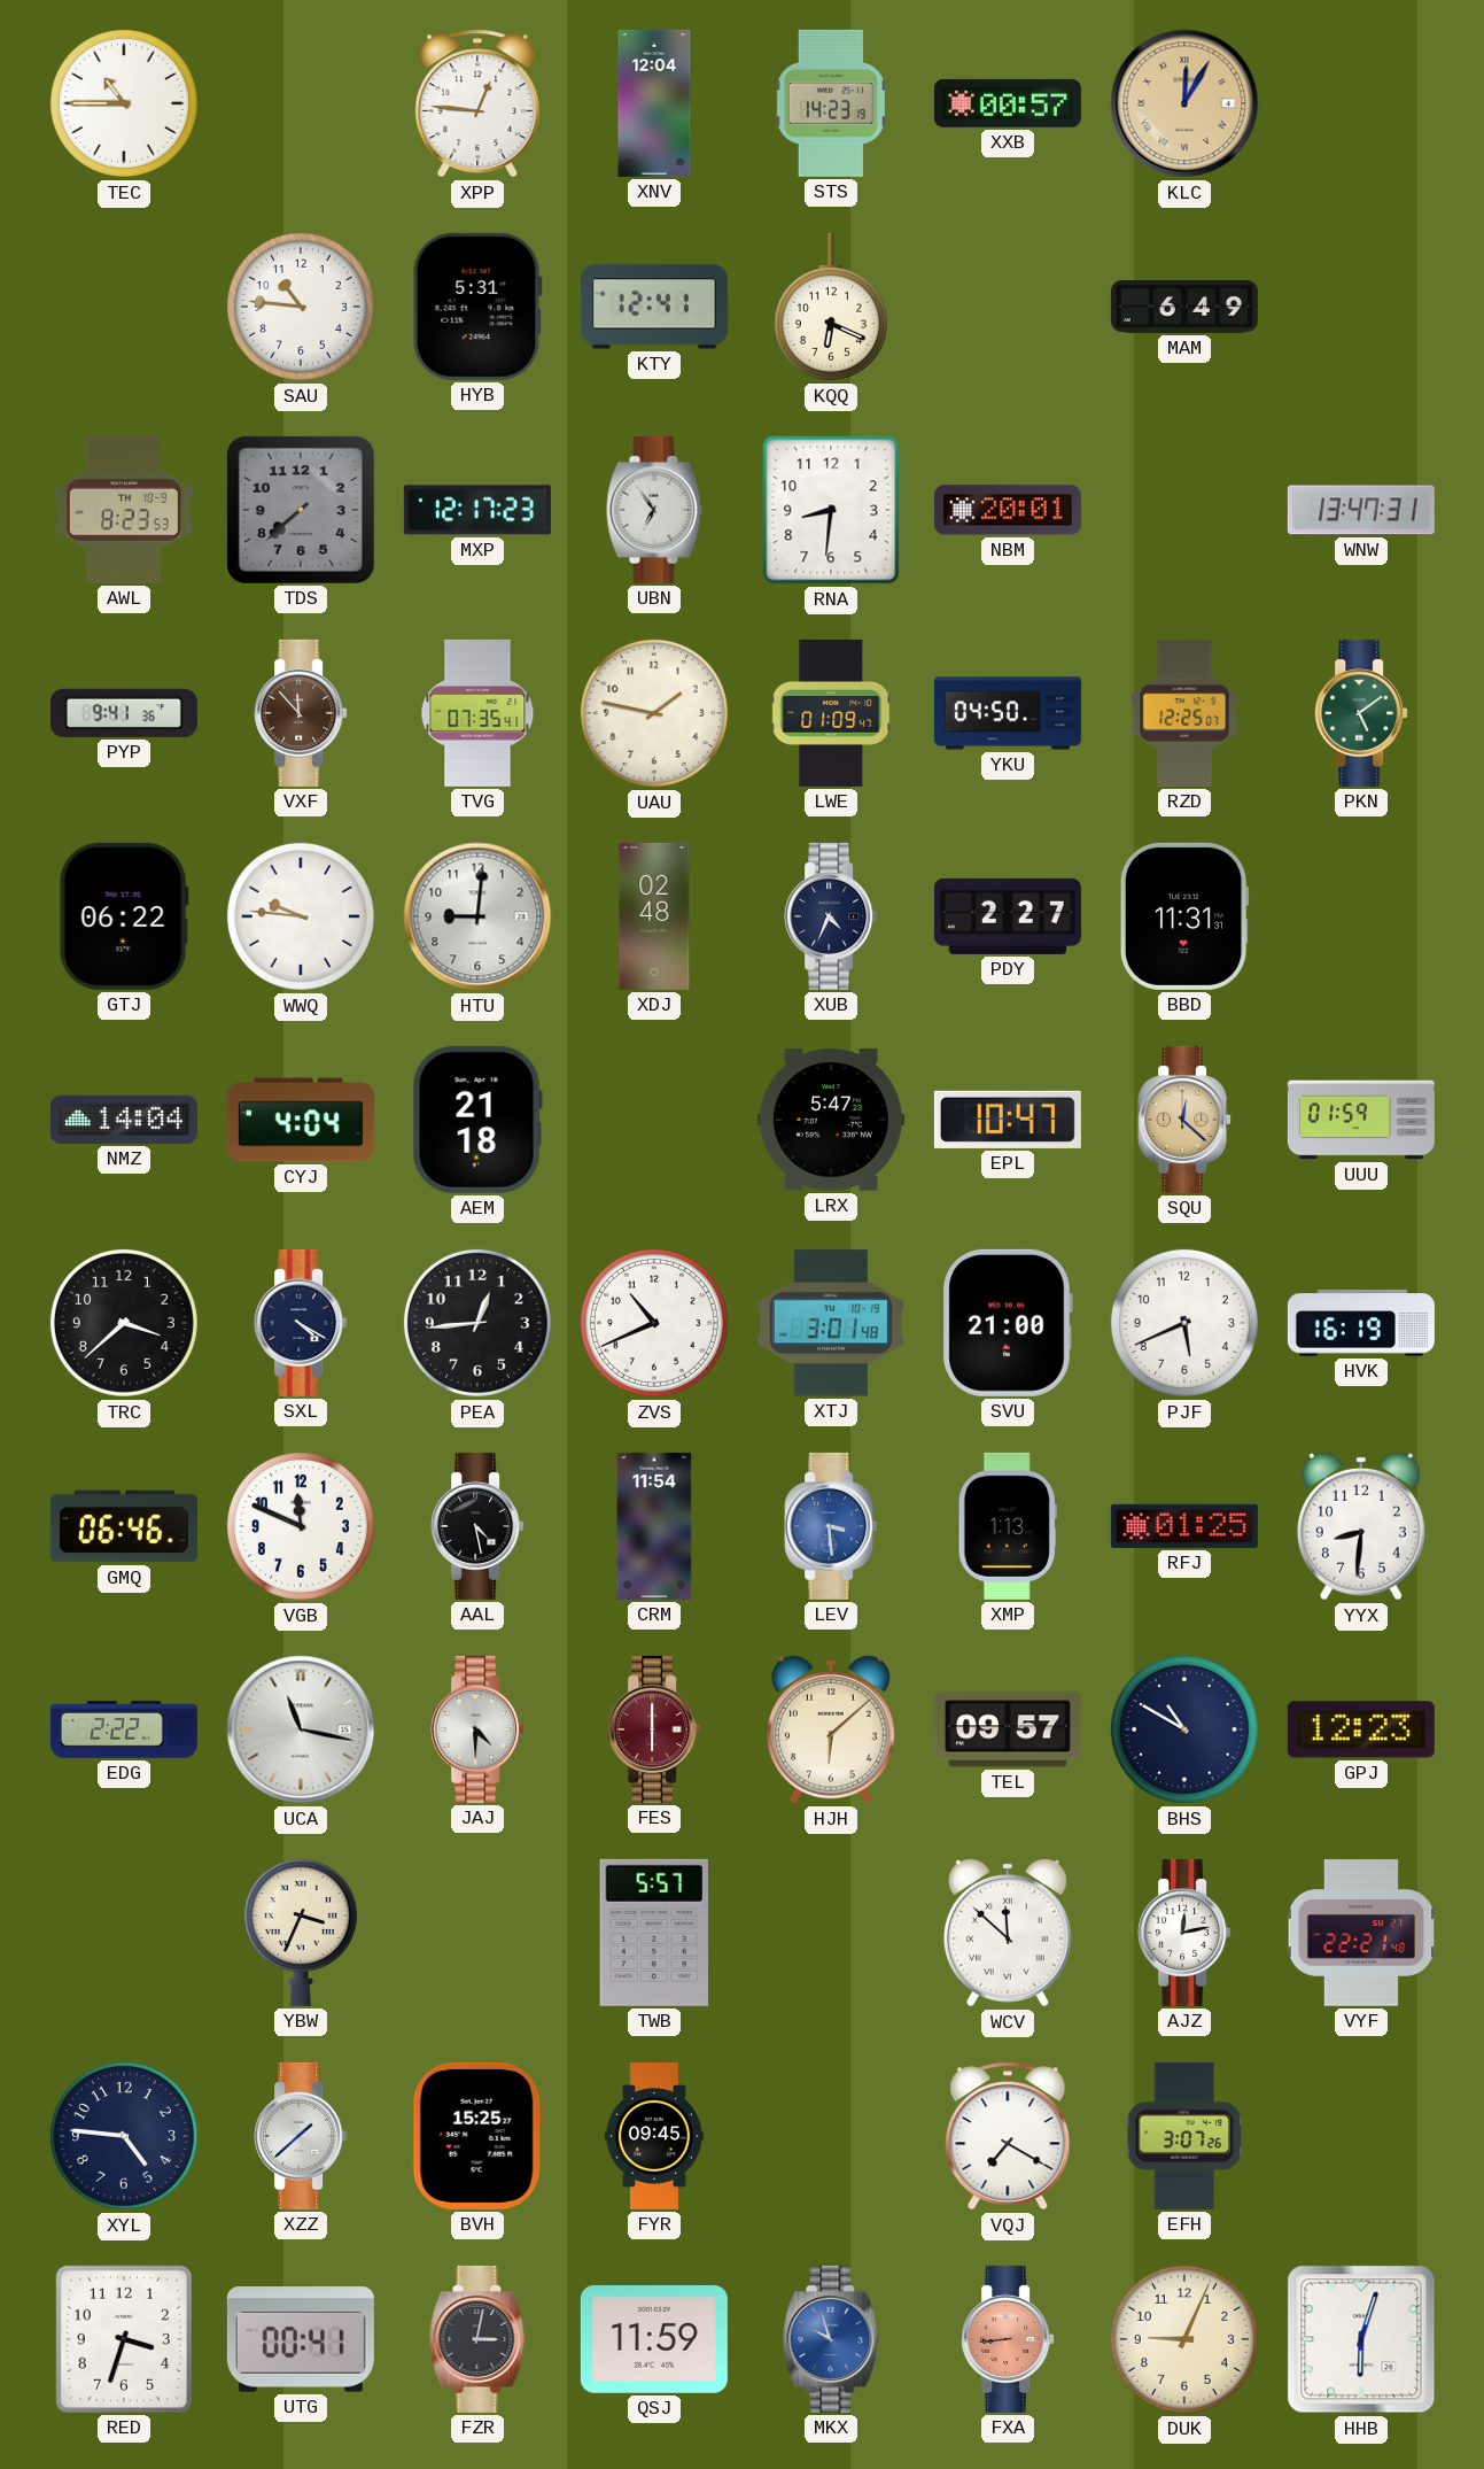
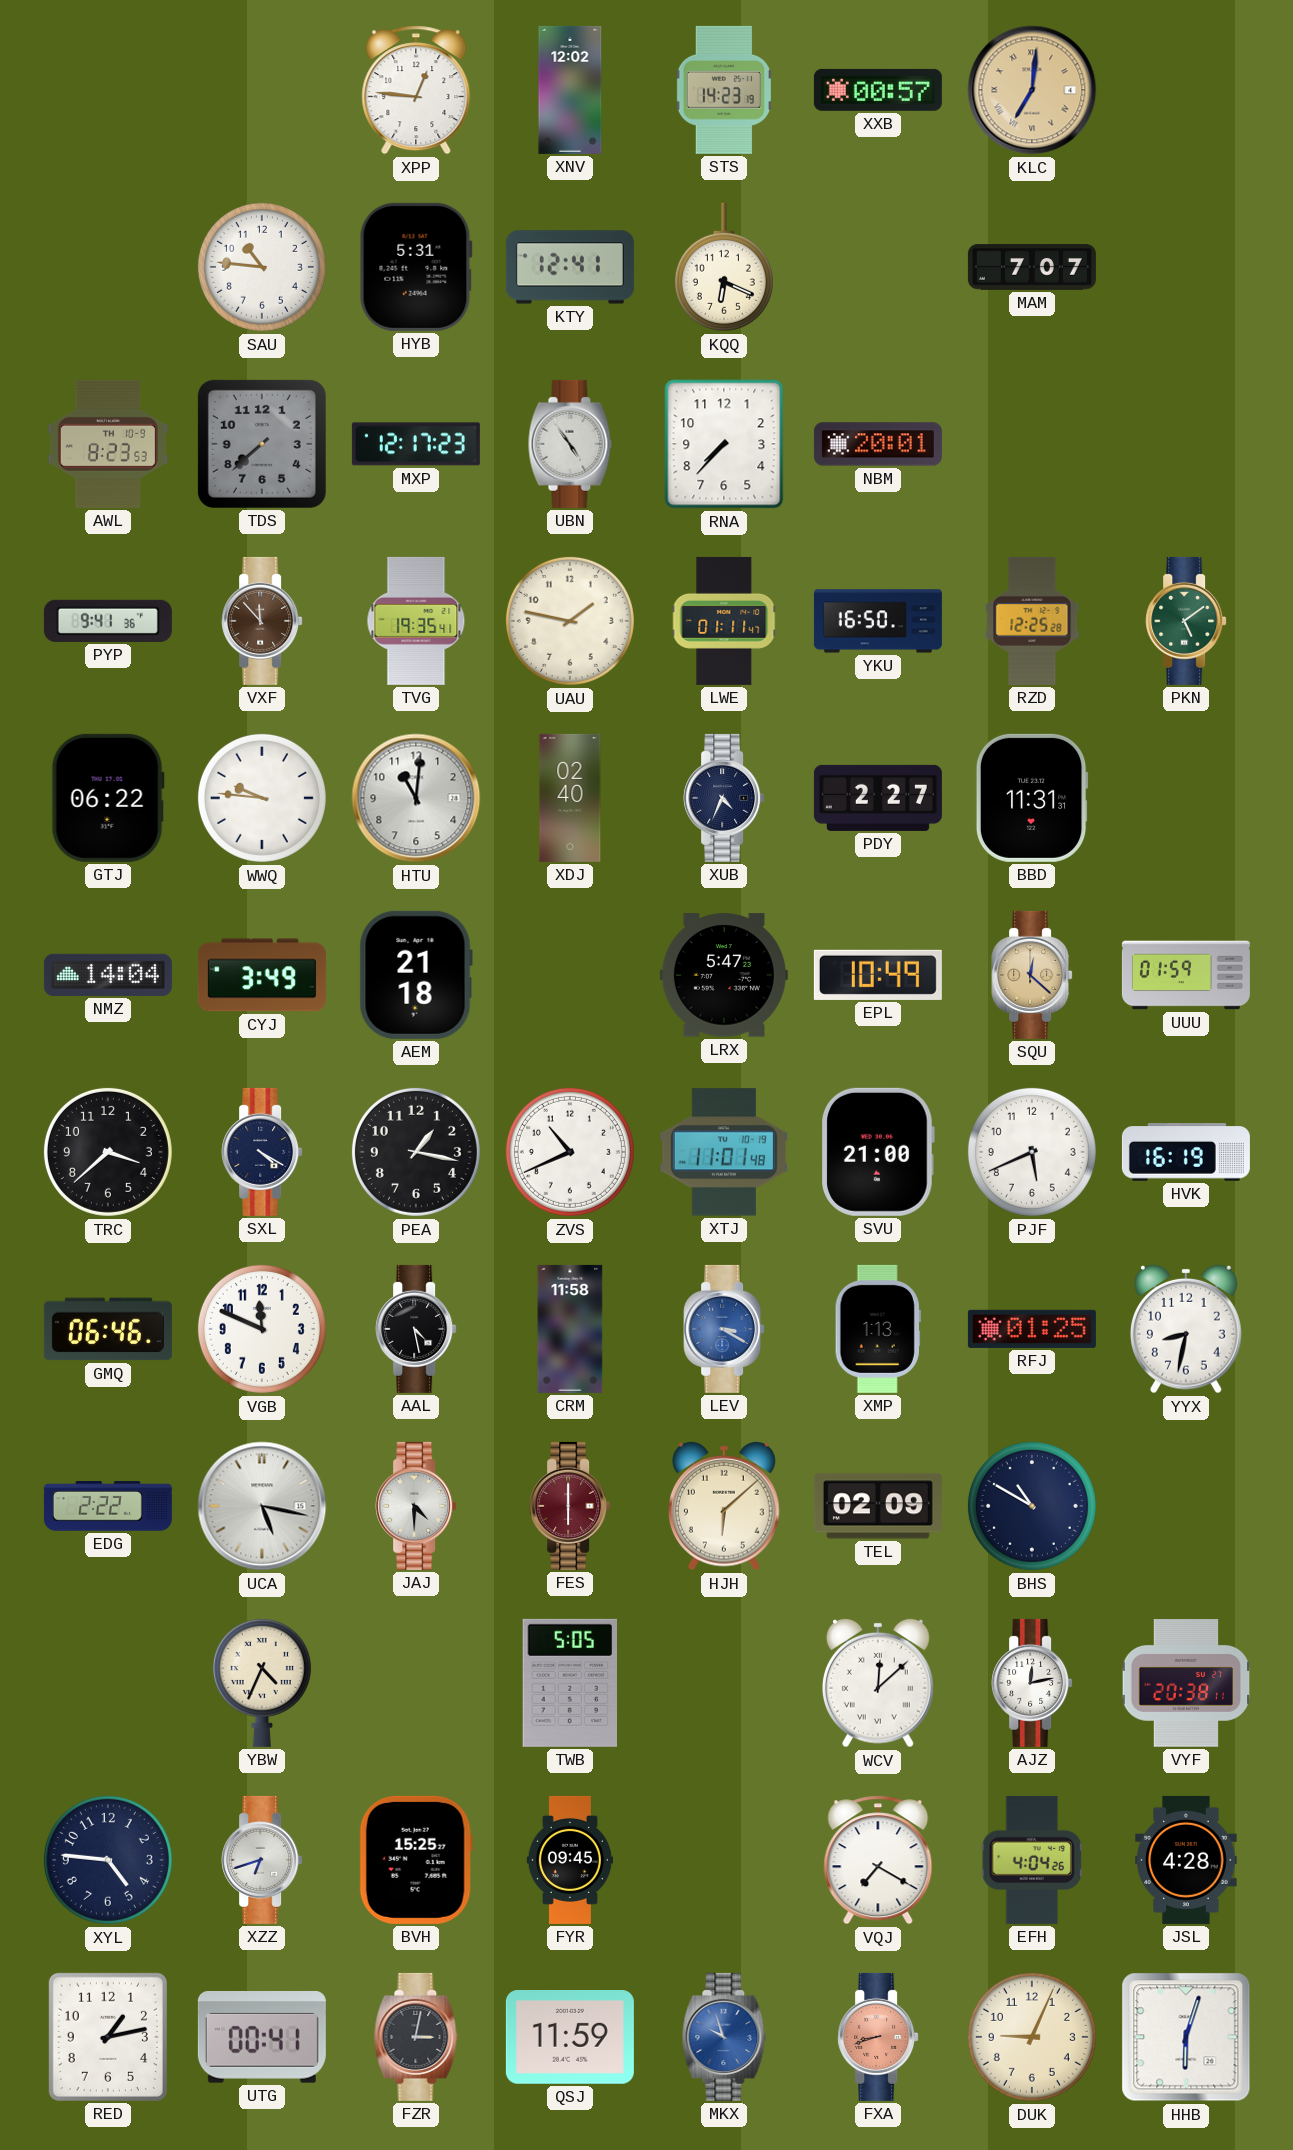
TEC: 10:45 -> none (124, 103)
XNV: 12:04 -> 12:02 (570, 90)
KLC: 12:05 -> 7:01 (1032, 90)
MAM: 6:49 -> 7:07 (1032, 267)
UBN: 6:54 -> 4:54 (570, 444)
RNA: 8:31 -> 7:37 (724, 444)
WNW: 13:47 -> none (1361, 510)
TVG: 07:35 -> 19:35 (416, 621)
LWE: 01:09 -> 01:11 (724, 621)
YKU: 04:50 -> 16:50 (878, 621)
RZD: 12:25:07 -> 12:25:28 (1032, 621)
HTU: 9:01 -> 11:01 (416, 798)
XDJ: 02:48 -> 02:40 (570, 798)
CYJ: 4:04 -> 3:49 (262, 975)
EPL: 10:47 -> 10:49 (878, 975)
PEA: 12:44 -> 1:17 (416, 1152)
XTJ: 3:01 -> 11:01 (724, 1152)
CRM: 11:54 -> 11:58 (570, 1329)
LEV: 3:29 -> 3:20 (724, 1329)
YYX: 8:31 -> 8:32 (1186, 1329)
UCA: 11:17 -> 5:17 (262, 1506)
TEL: 09:57 -> 02:09 (878, 1506)
GPJ: 12:23 -> none (1361, 1729)
YBW: 3:34 -> 4:34 (262, 1682)
TWB: 5:57 -> 5:05 (569, 1683)
WCV: 11:52 -> 12:08 (878, 1683)
VYF: 22:21 -> 20:38 (1186, 1683)
XZZ: 1:38 -> 6:42 (262, 1860)
EFH: 3:07 -> 4:04 (1031, 1860)
JSL: none -> 4:28 (1186, 1860)
RED: 3:33 -> 1:13 (108, 2037)
FXA: 8:44 -> 8:42 (878, 2037)
